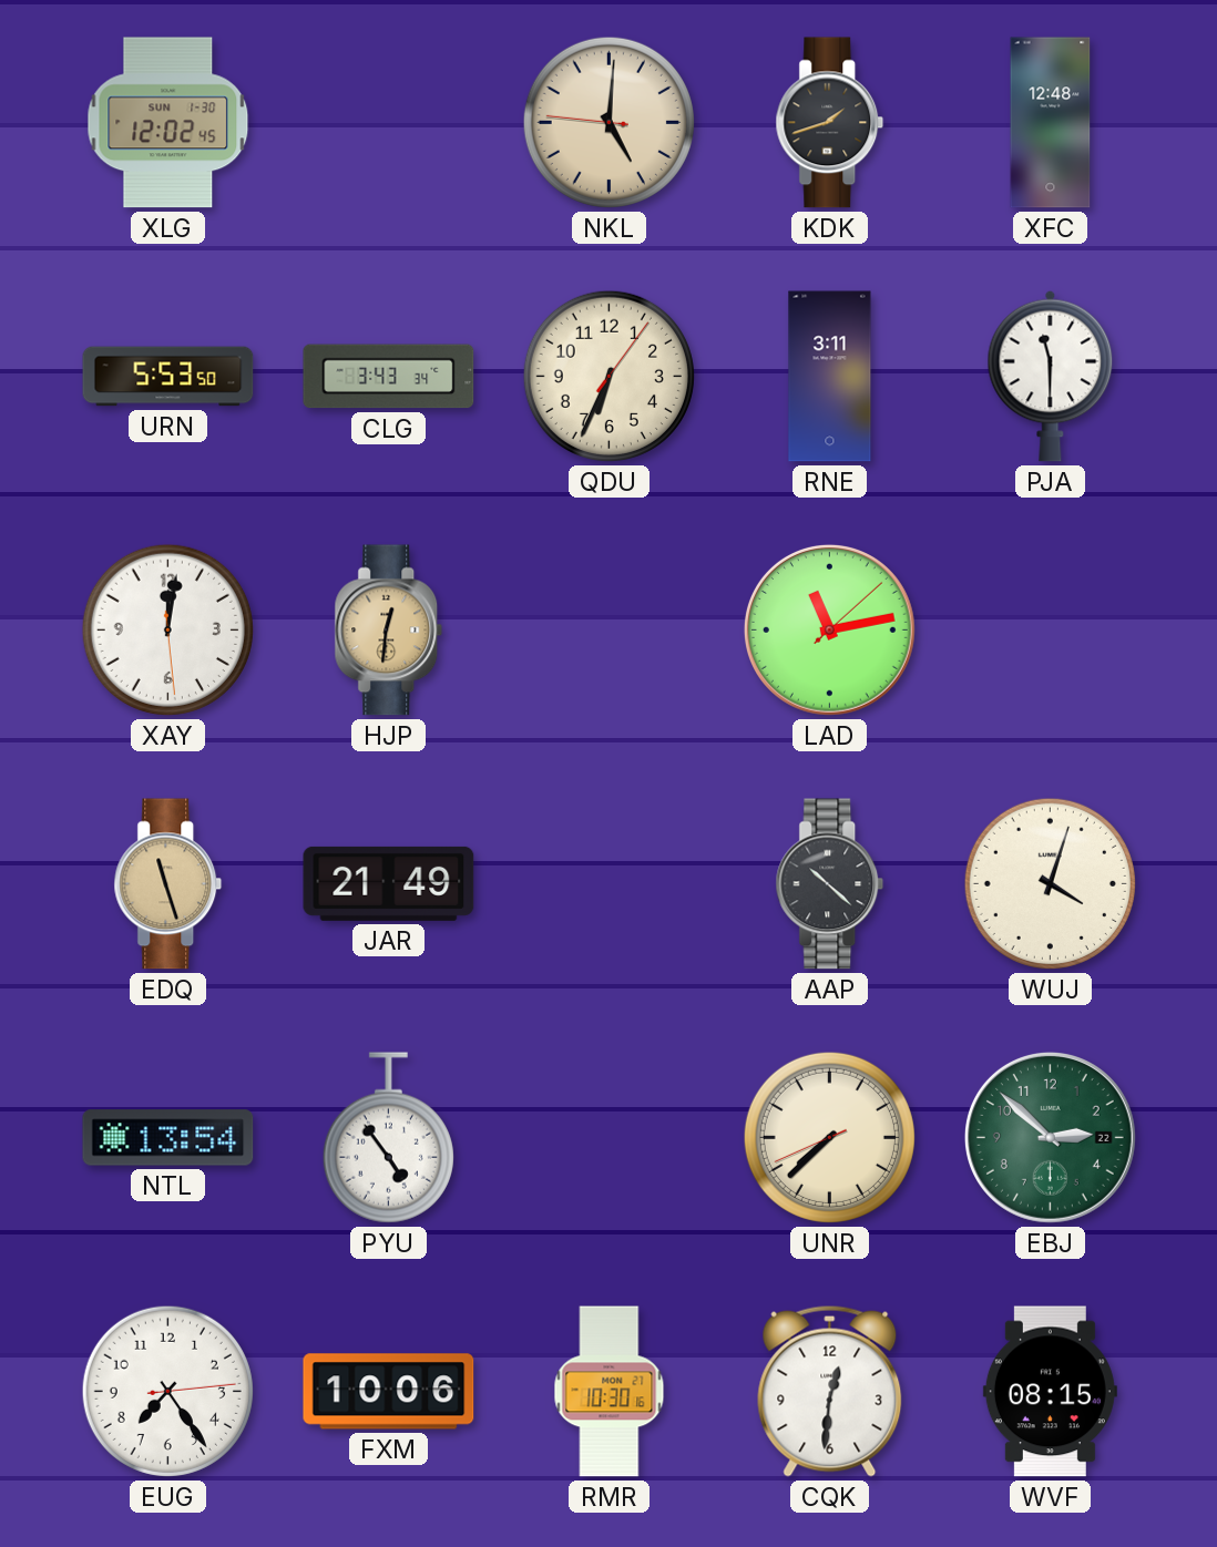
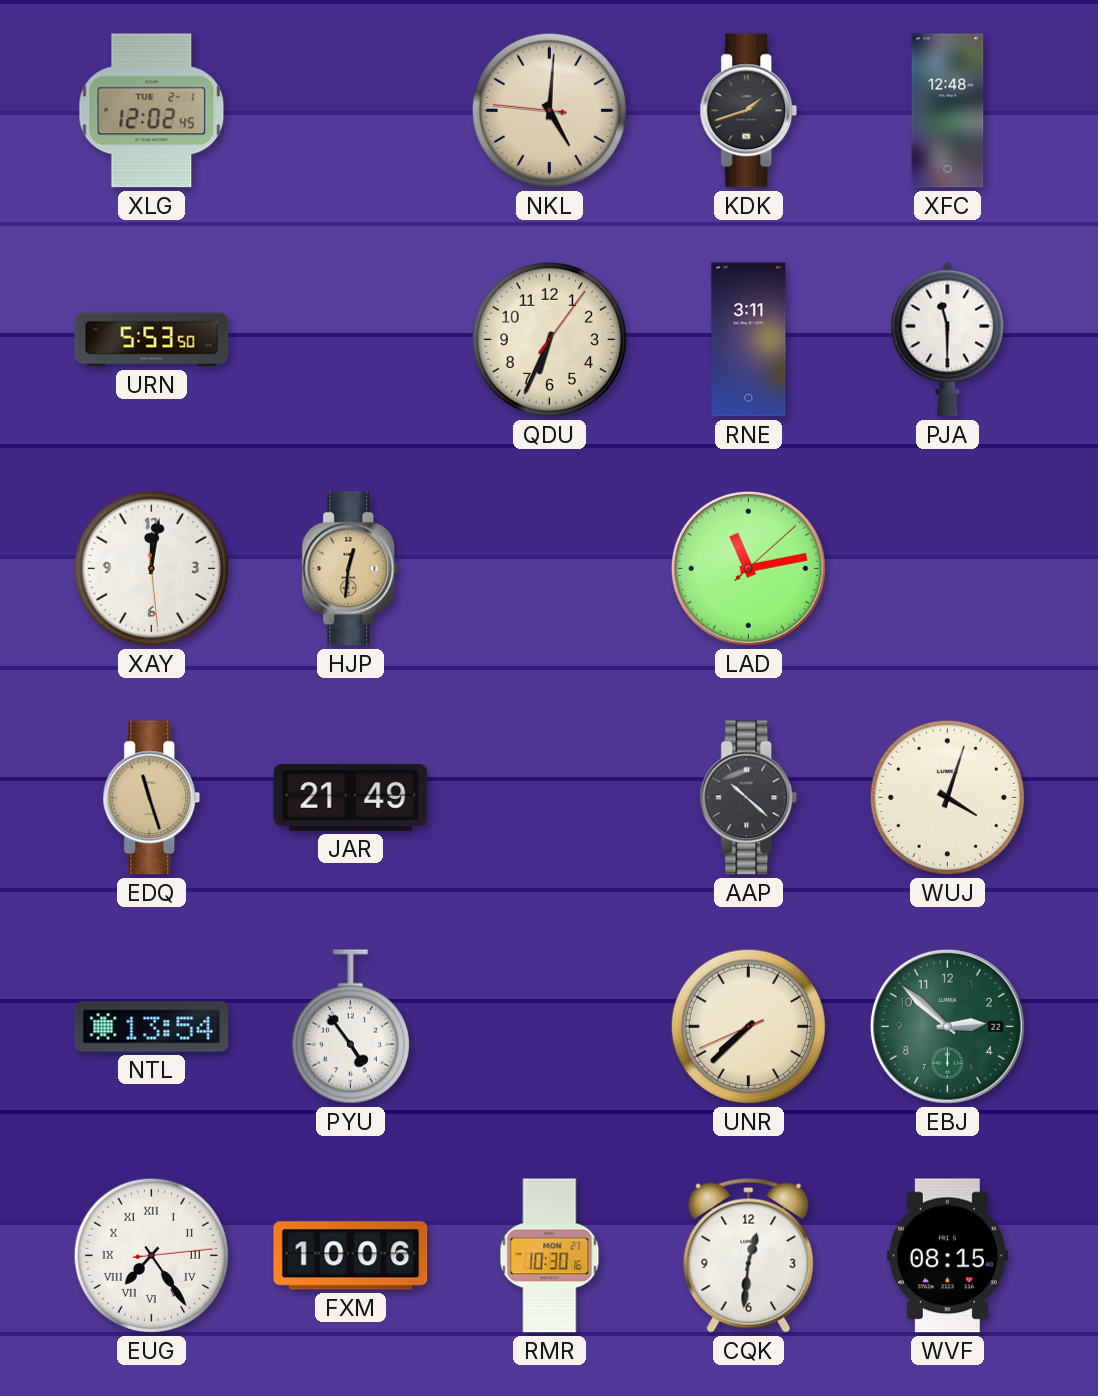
XLG date: SUN 1-30 -> TUE 2-1 (152, 111)
CLG: 3:43 -> none (389, 377)
EUG numerals: Arabic -> Roman (151, 1255)
